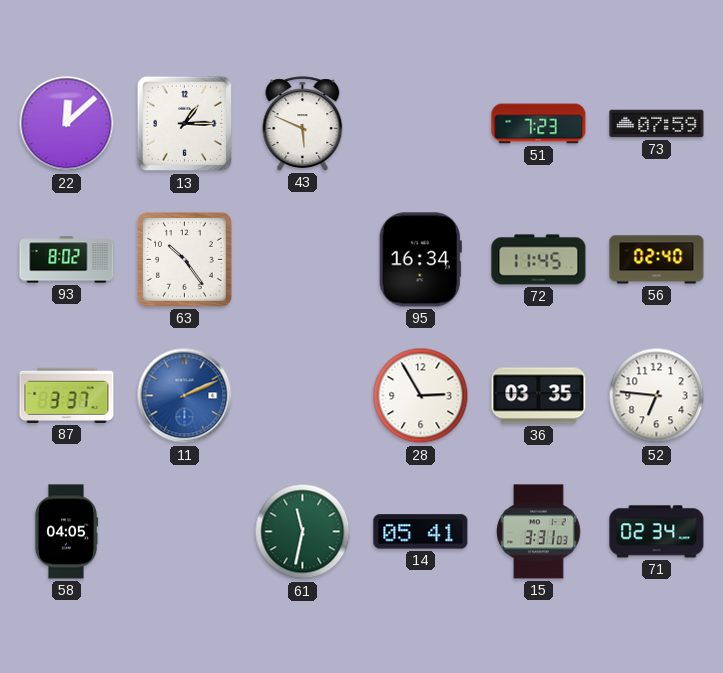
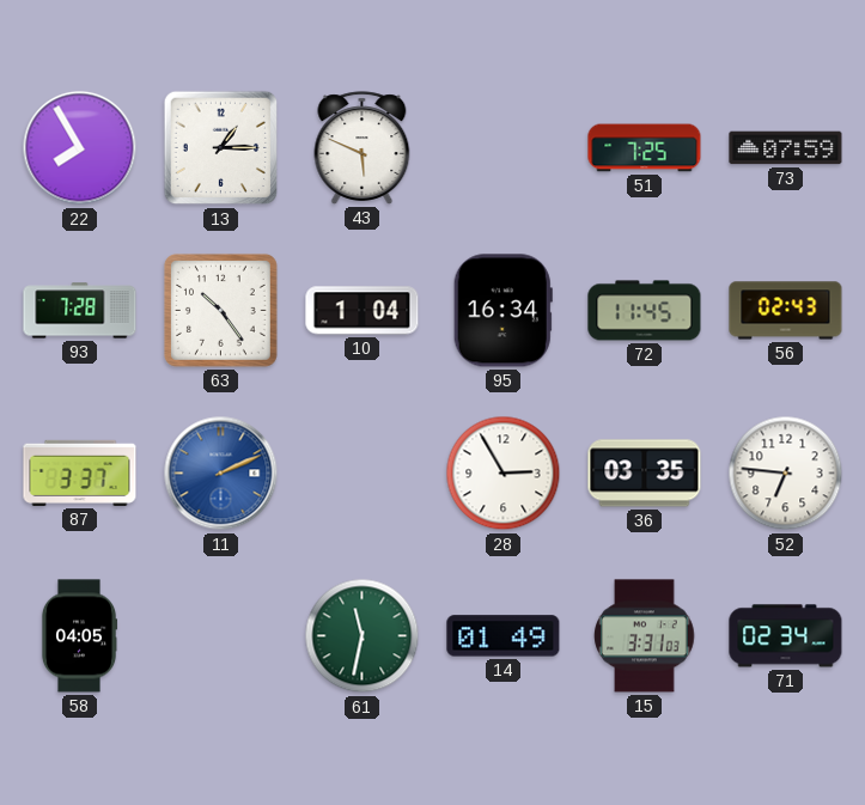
22: 12:08 -> 7:55 (80, 148)
51: 7:23 -> 7:25 (645, 148)
93: 8:02 -> 7:28 (80, 311)
10: none -> 1:04 (363, 311)
56: 02:40 -> 02:43 (786, 311)
14: 05:41 -> 01:49 (504, 636)
